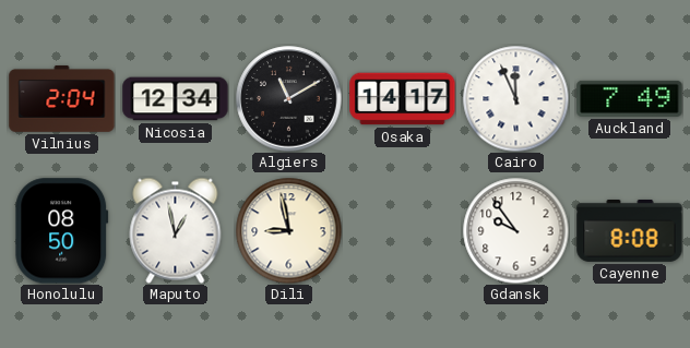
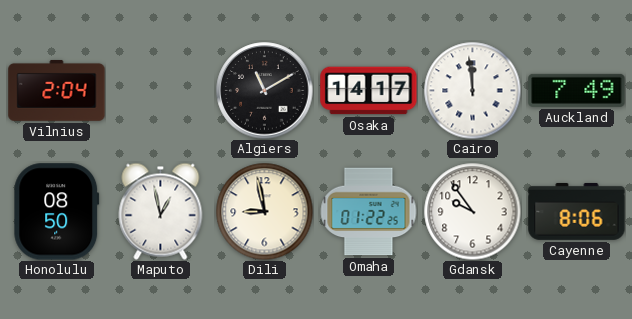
Nicosia: 12:34 -> none (176, 99)
Cairo: 11:56 -> 11:59 (472, 90)
Omaha: none -> 01:22 (368, 212)
Cayenne: 8:08 -> 8:06 (577, 211)
